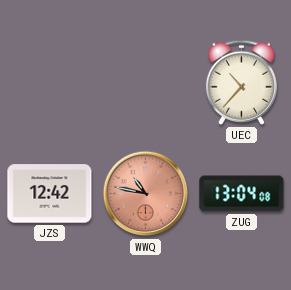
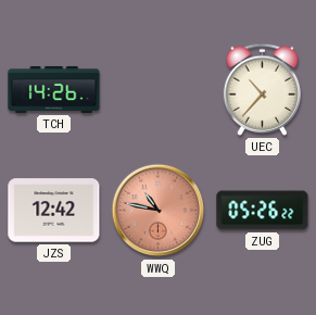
TCH: none -> 14:26 (54, 89)
ZUG: 13:04 -> 05:26 (263, 211)
